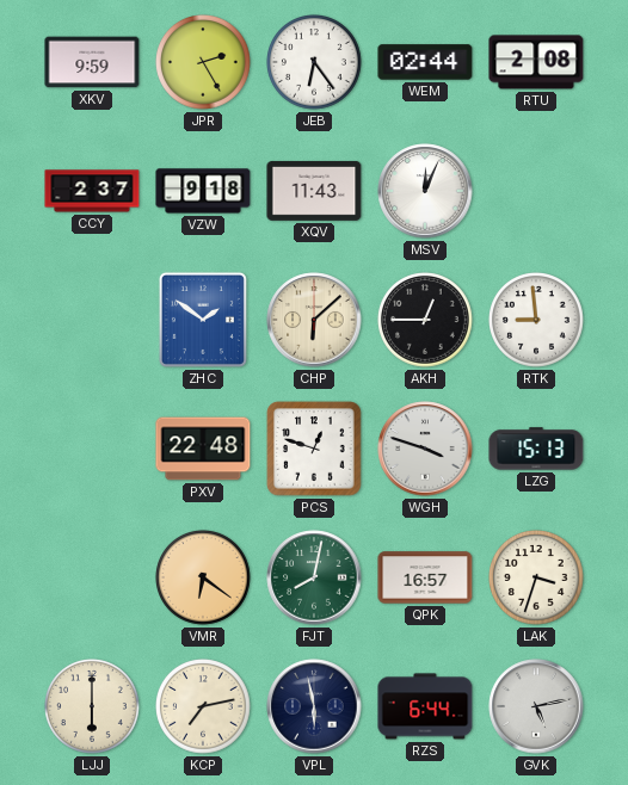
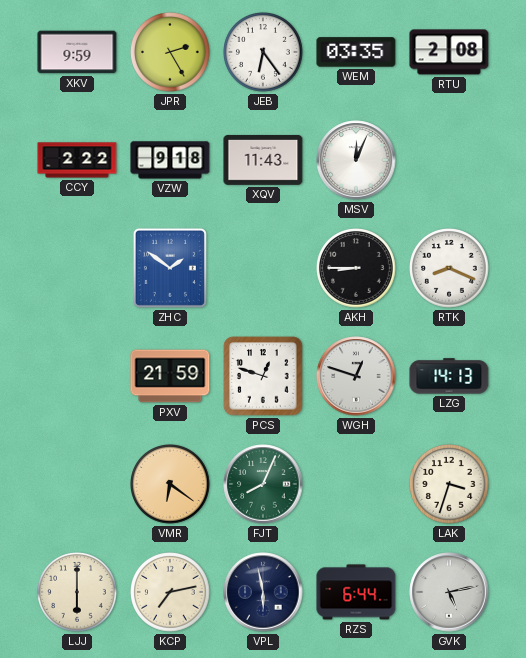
WEM: 02:44 -> 03:35 (356, 52)
CCY: 2:37 -> 2:22 (77, 160)
CHP: 6:08 -> none (314, 320)
AKH: 12:45 -> 8:45 (356, 268)
RTK: 8:59 -> 8:19 (449, 268)
PXV: 22:48 -> 21:59 (170, 376)
WGH: 3:48 -> 12:48 (356, 376)
LZG: 15:13 -> 14:13 (449, 376)
FJT: 8:02 -> 8:04 (263, 484)
QPK: 16:57 -> none (425, 577)
